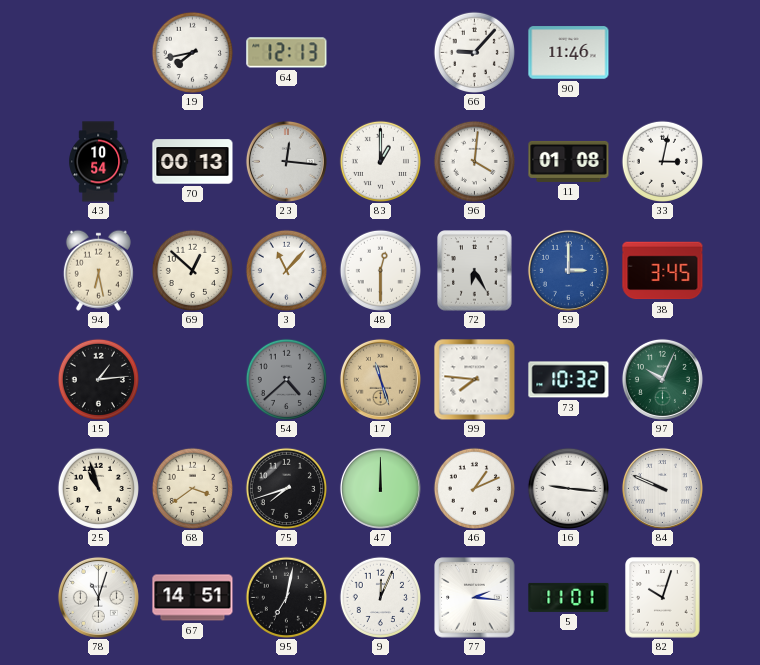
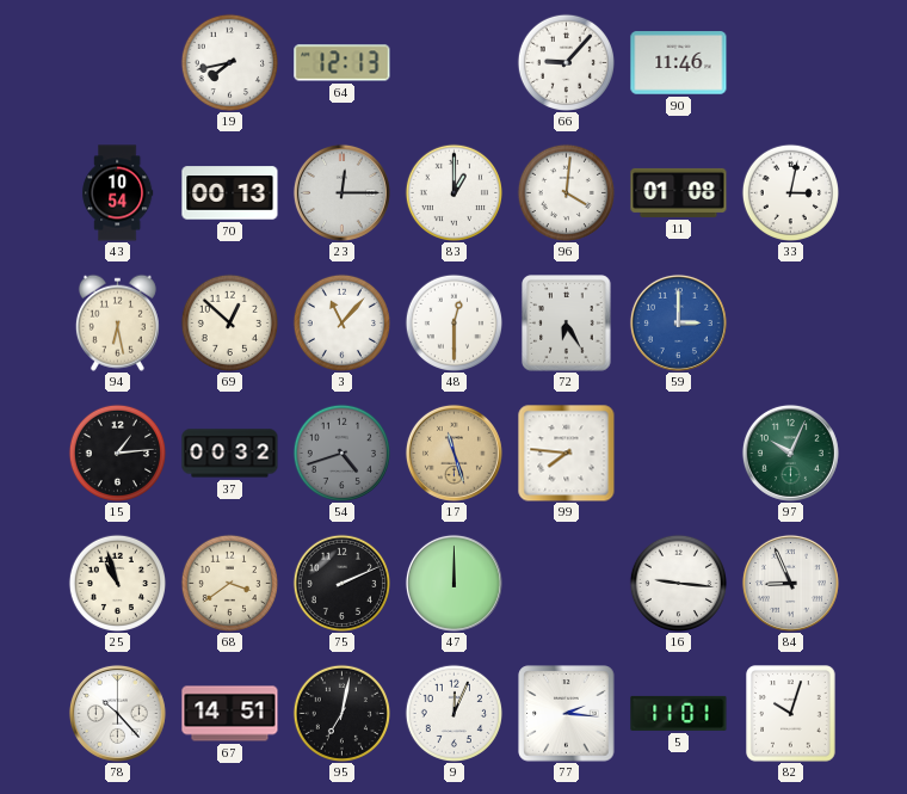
23: 12:16 -> 12:15 (341, 192)
38: 3:45 -> none (663, 271)
37: none -> 00:32 (230, 454)
54: 4:38 -> 4:42 (341, 453)
73: 10:32 -> none (569, 380)
75: 7:42 -> 2:11 (341, 583)
46: 1:11 -> none (474, 488)
84: 9:49 -> 8:56 (790, 583)
78: 11:03 -> 10:23 (117, 713)
